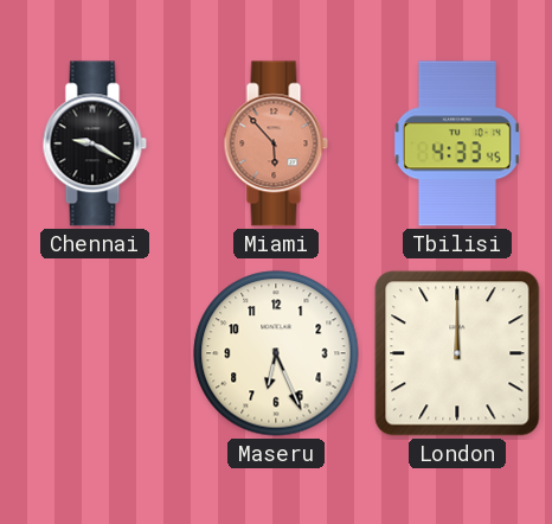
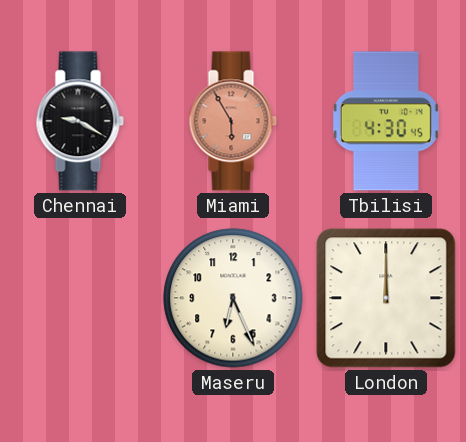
Miami: 5:53 -> 5:55 (233, 121)
Tbilisi: 4:33 -> 4:30 (386, 121)
